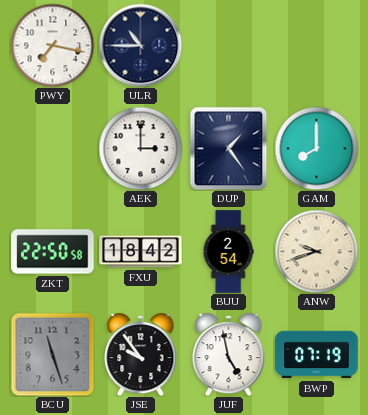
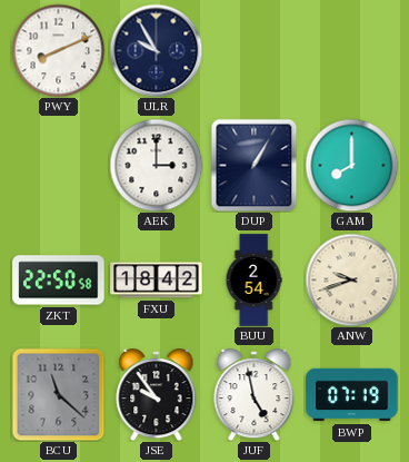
PWY: 7:17 -> 8:11 (58, 50)
ULR: 10:45 -> 9:55 (156, 50)
DUP: 1:24 -> 1:05 (255, 165)
BCU: 11:27 -> 11:22 (58, 394)
